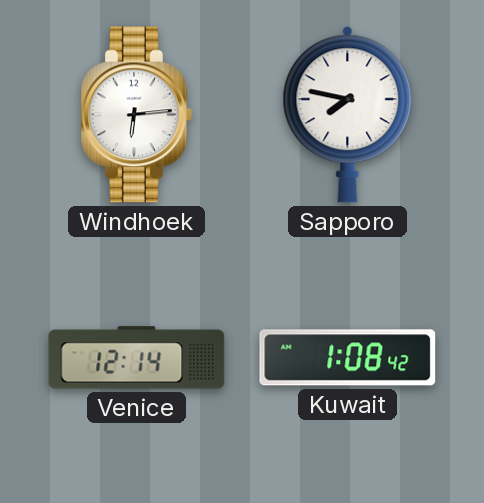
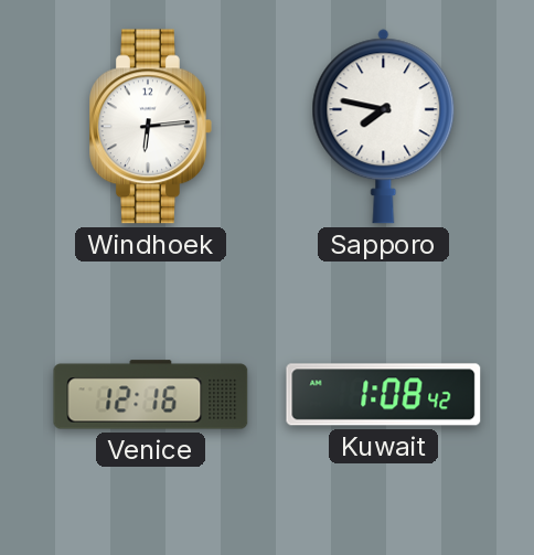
Venice: 12:14 -> 12:16 (151, 395)
